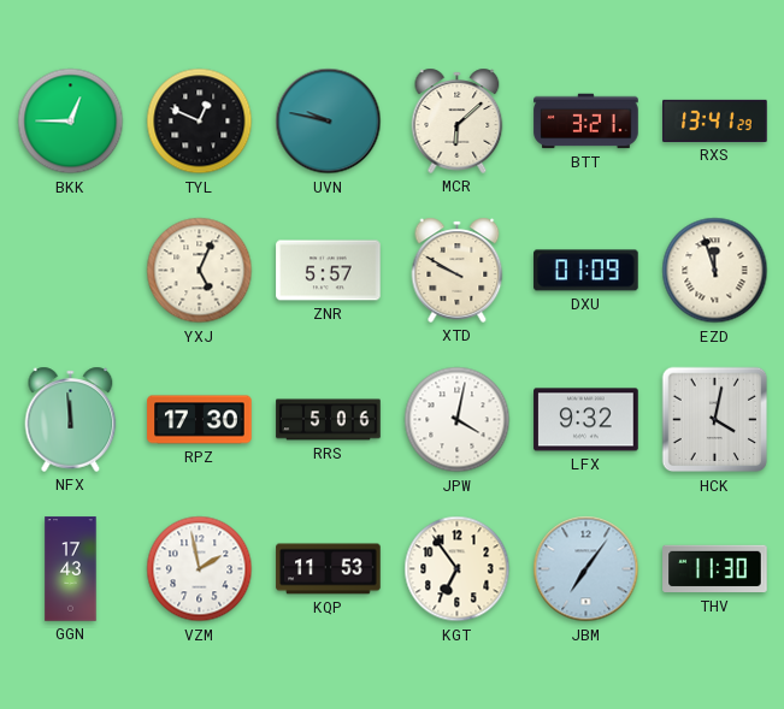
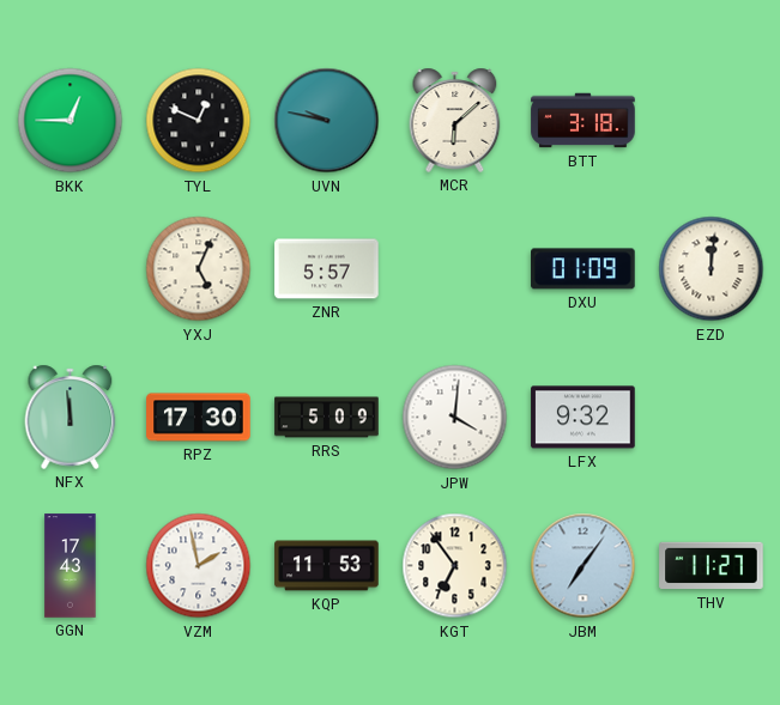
BTT: 3:21 -> 3:18 (584, 121)
RXS: 13:41 -> none (715, 120)
XTD: 9:50 -> none (458, 270)
EZD: 11:57 -> 12:01 (712, 269)
RRS: 5:06 -> 5:09 (327, 418)
JPW: 4:02 -> 4:01 (455, 418)
HCK: 4:02 -> none (715, 420)
THV: 11:30 -> 11:27 (712, 566)
